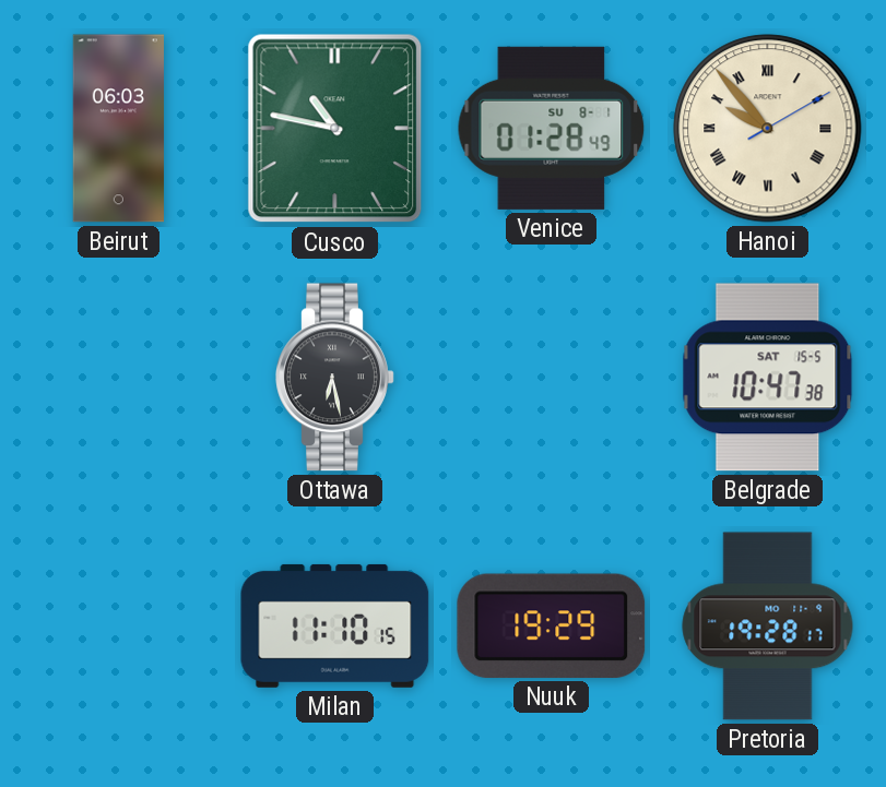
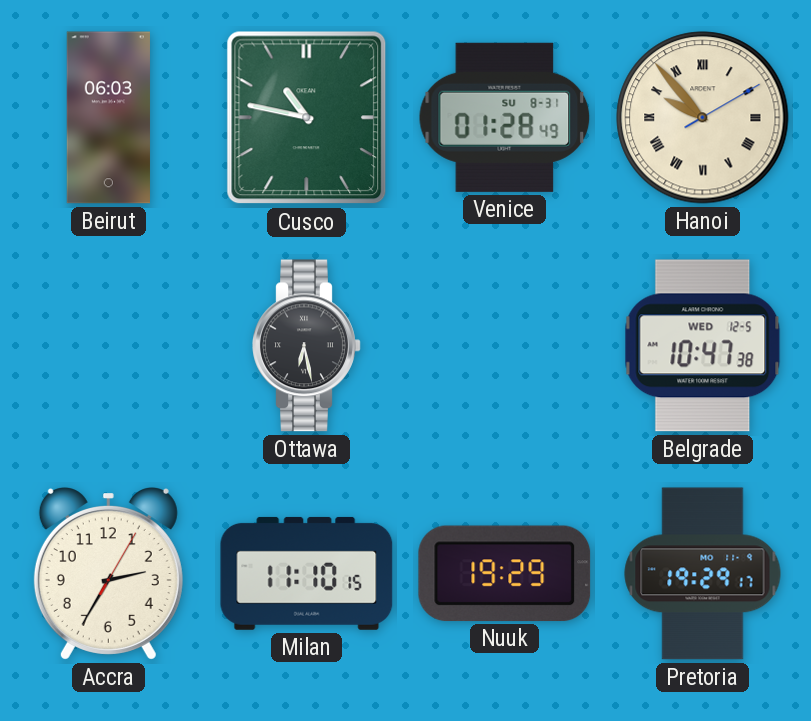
Venice date: SU 8-1 -> SU 8-31 (505, 117)
Belgrade date: SAT 15-5 -> WED 12-5 (703, 346)
Accra: none -> 2:35 (108, 574)
Pretoria: 19:28 -> 19:29 (703, 574)
